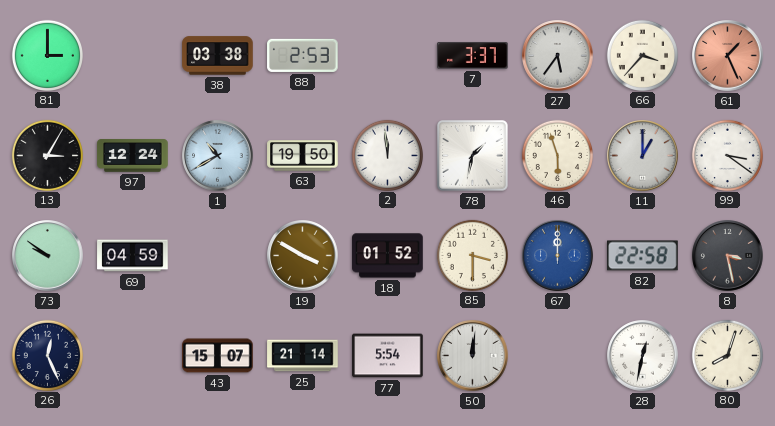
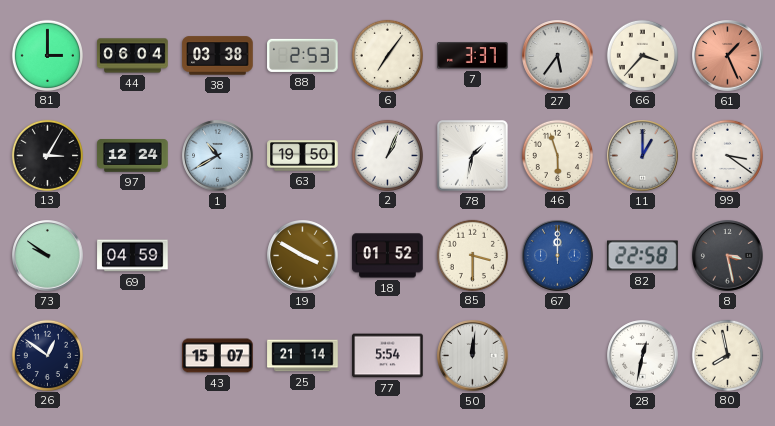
44: none -> 06:04 (133, 56)
6: none -> 7:06 (387, 55)
2: 11:59 -> 1:04 (387, 155)
26: 12:26 -> 12:51 (47, 355)
80: 8:03 -> 7:58 (727, 355)
